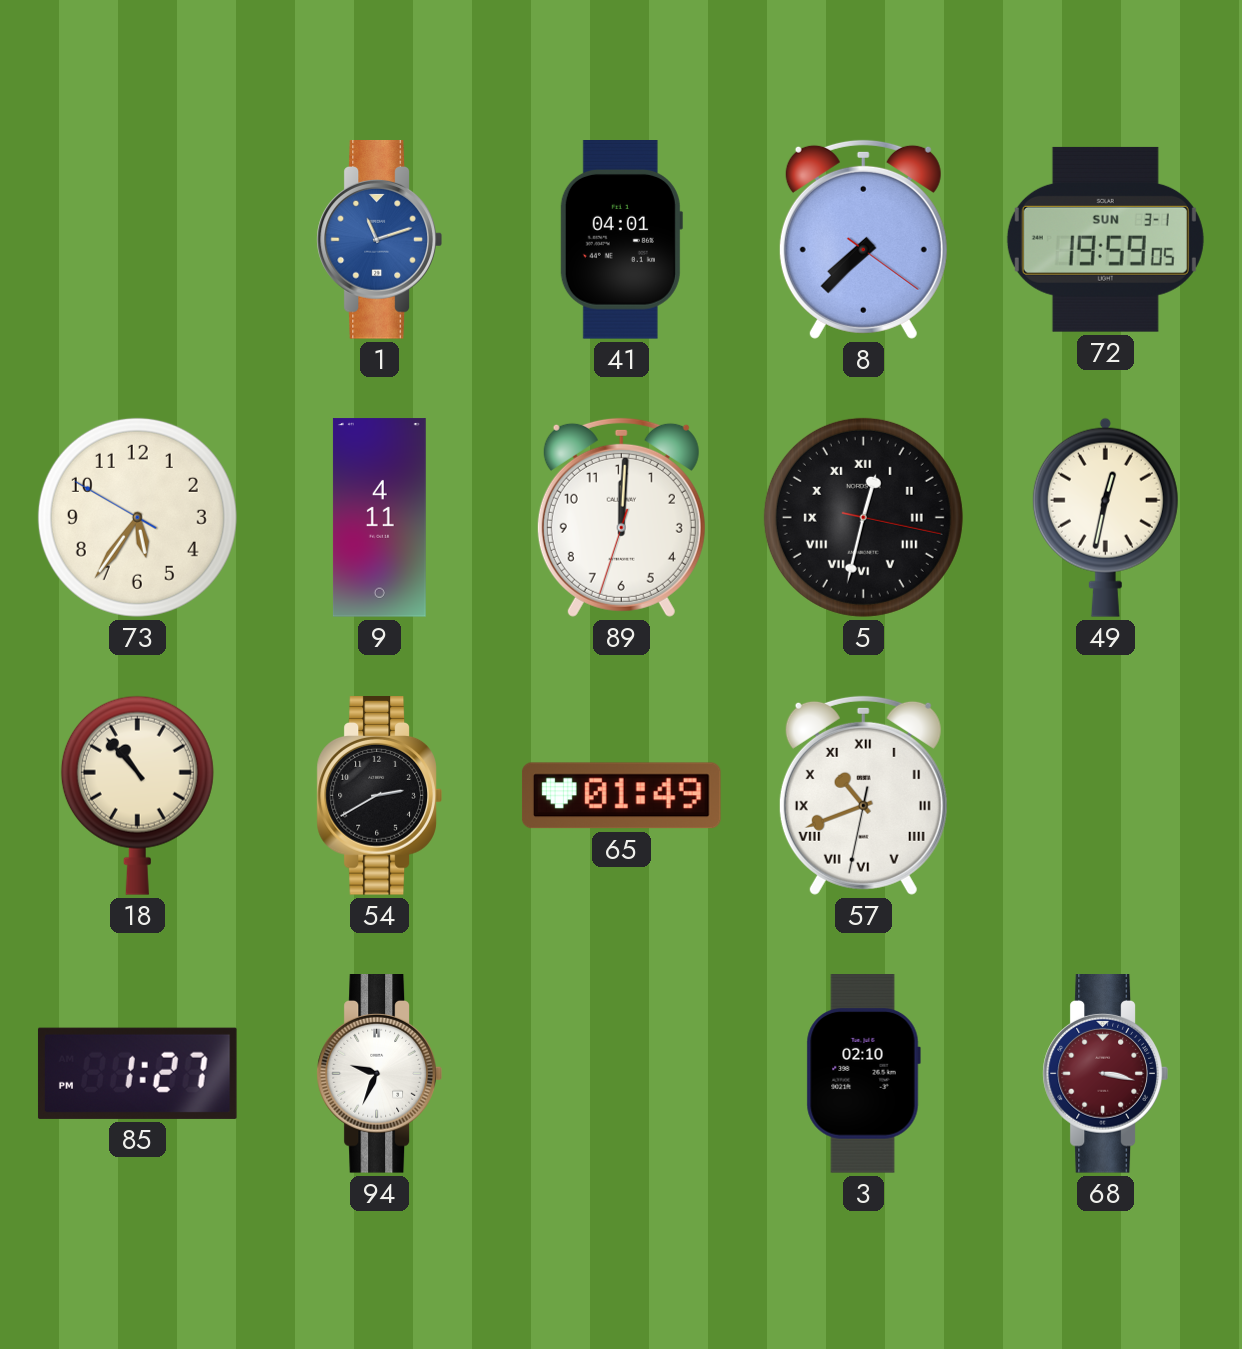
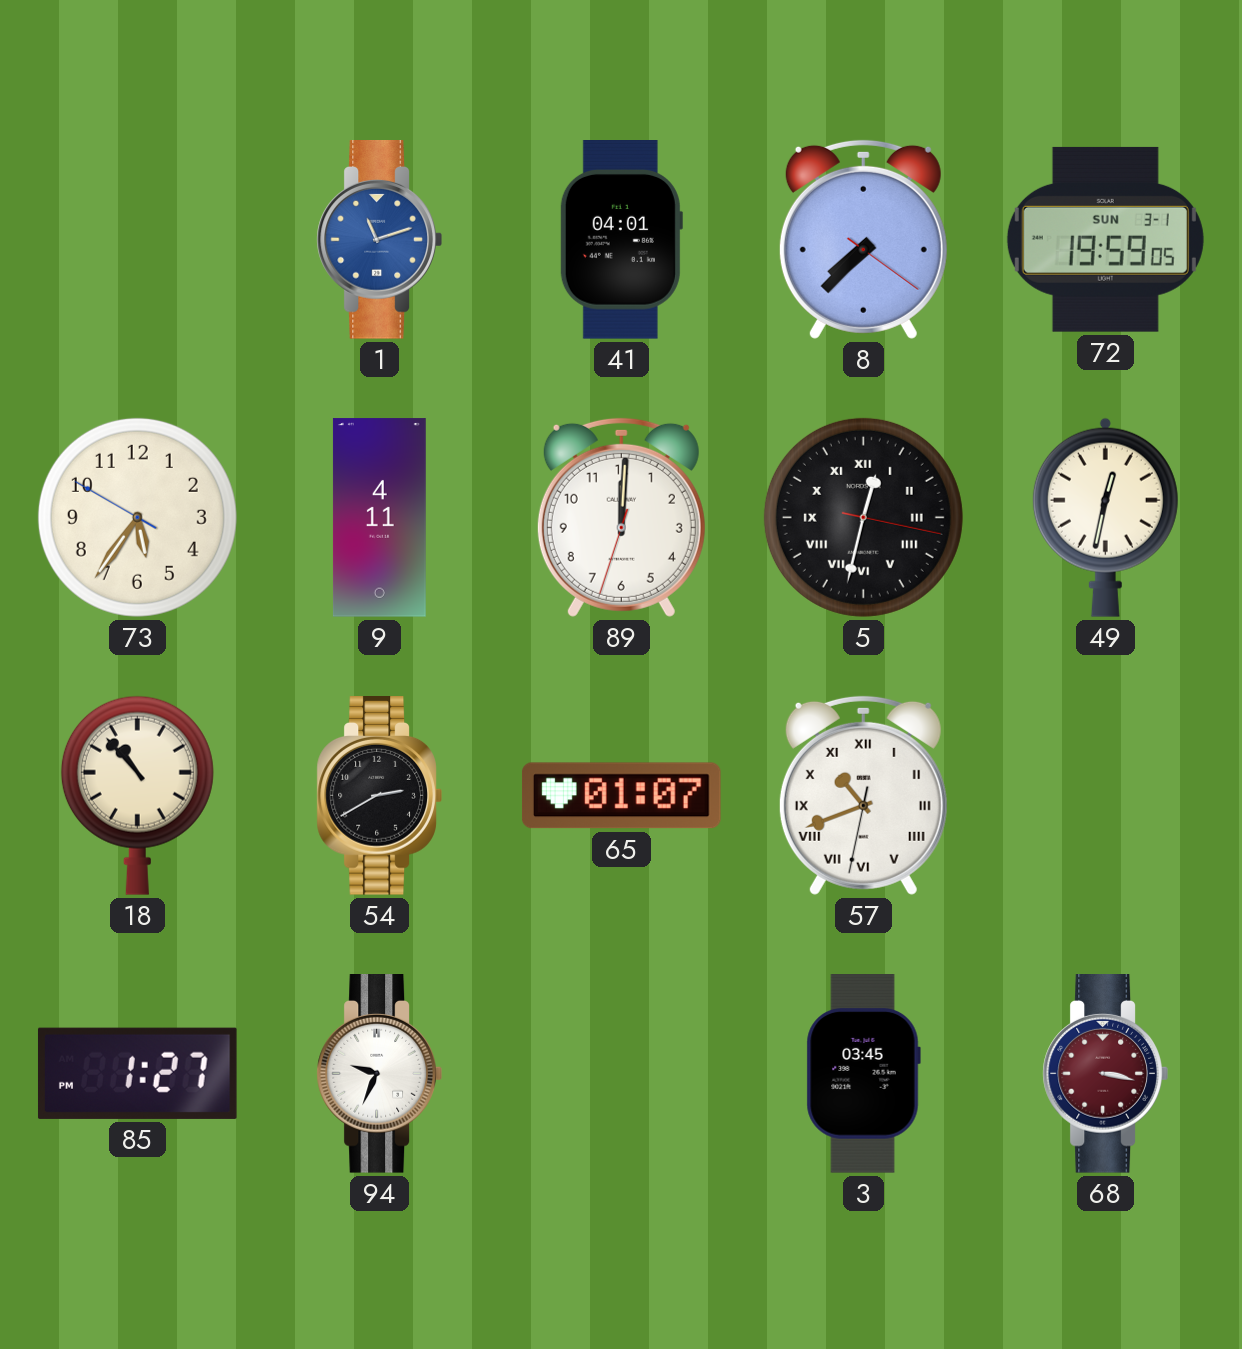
65: 01:49 -> 01:07 (621, 796)
3: 02:10 -> 03:45 (863, 1074)
